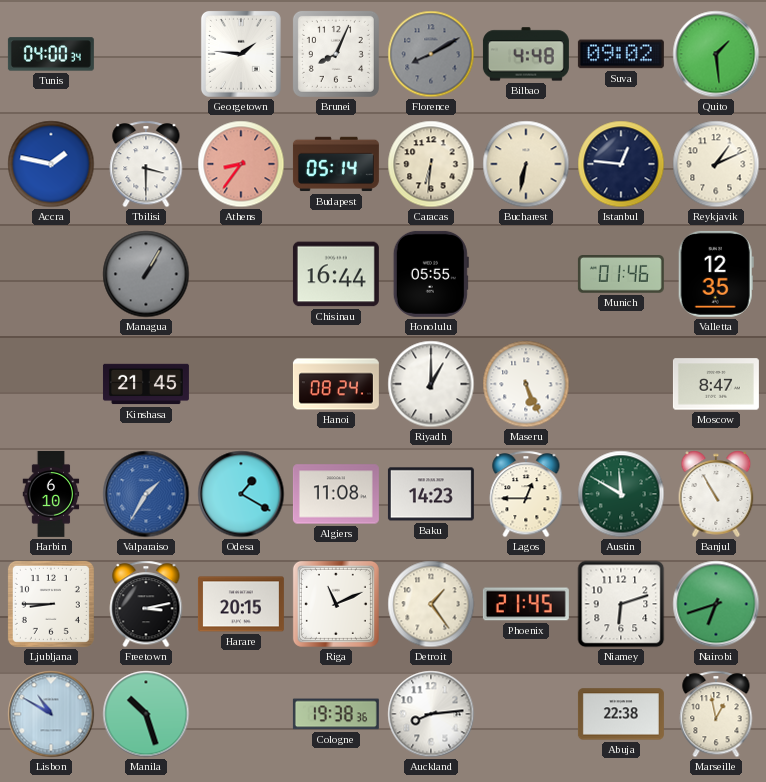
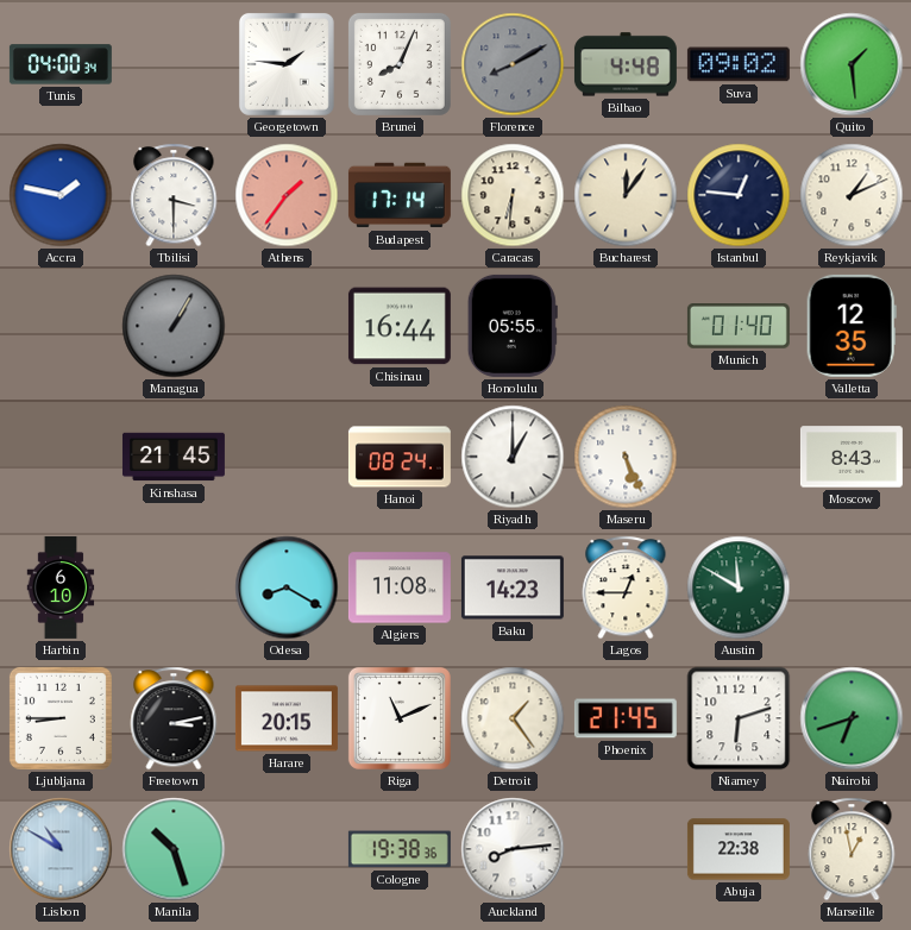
Athens: 8:36 -> 1:36 (287, 195)
Budapest: 05:14 -> 17:14 (400, 195)
Bucharest: 6:32 -> 12:06 (626, 195)
Munich: 01:46 -> 01:40 (739, 327)
Moscow: 8:47 -> 8:43 (852, 457)
Valparaiso: 1:35 -> none (146, 494)
Odesa: 1:20 -> 8:20 (287, 587)
Banjul: 10:55 -> none (716, 494)
